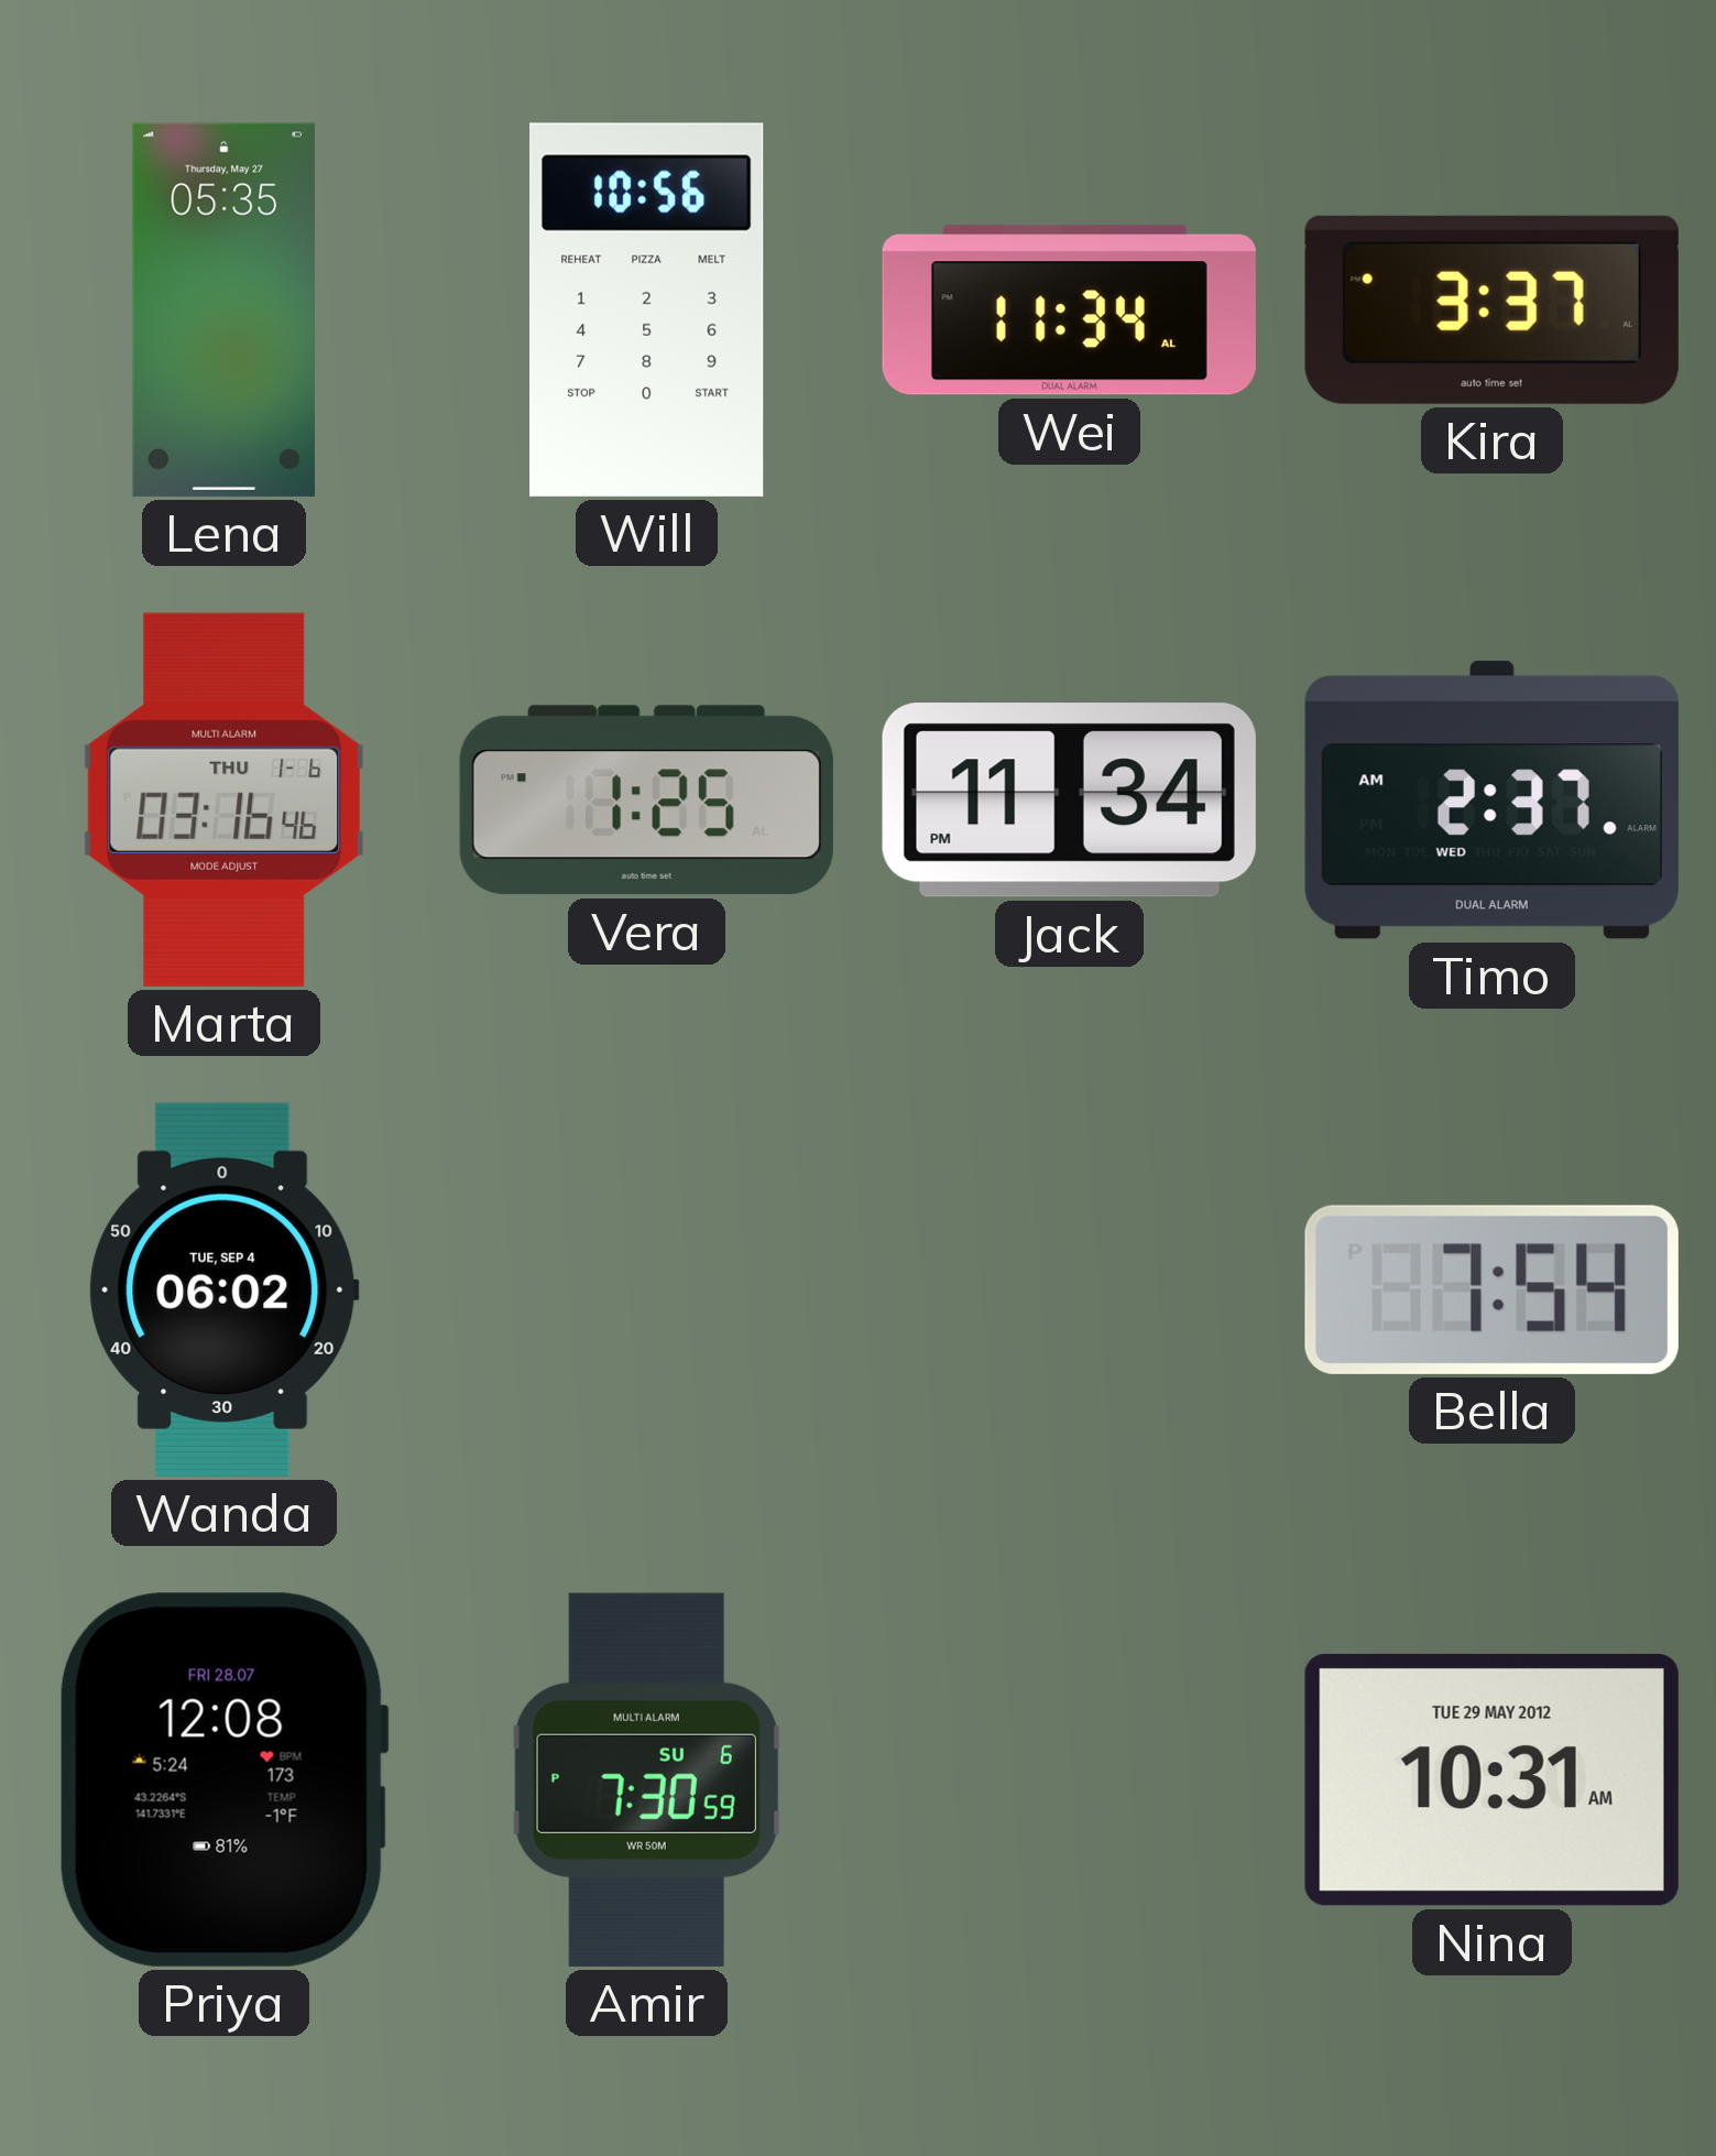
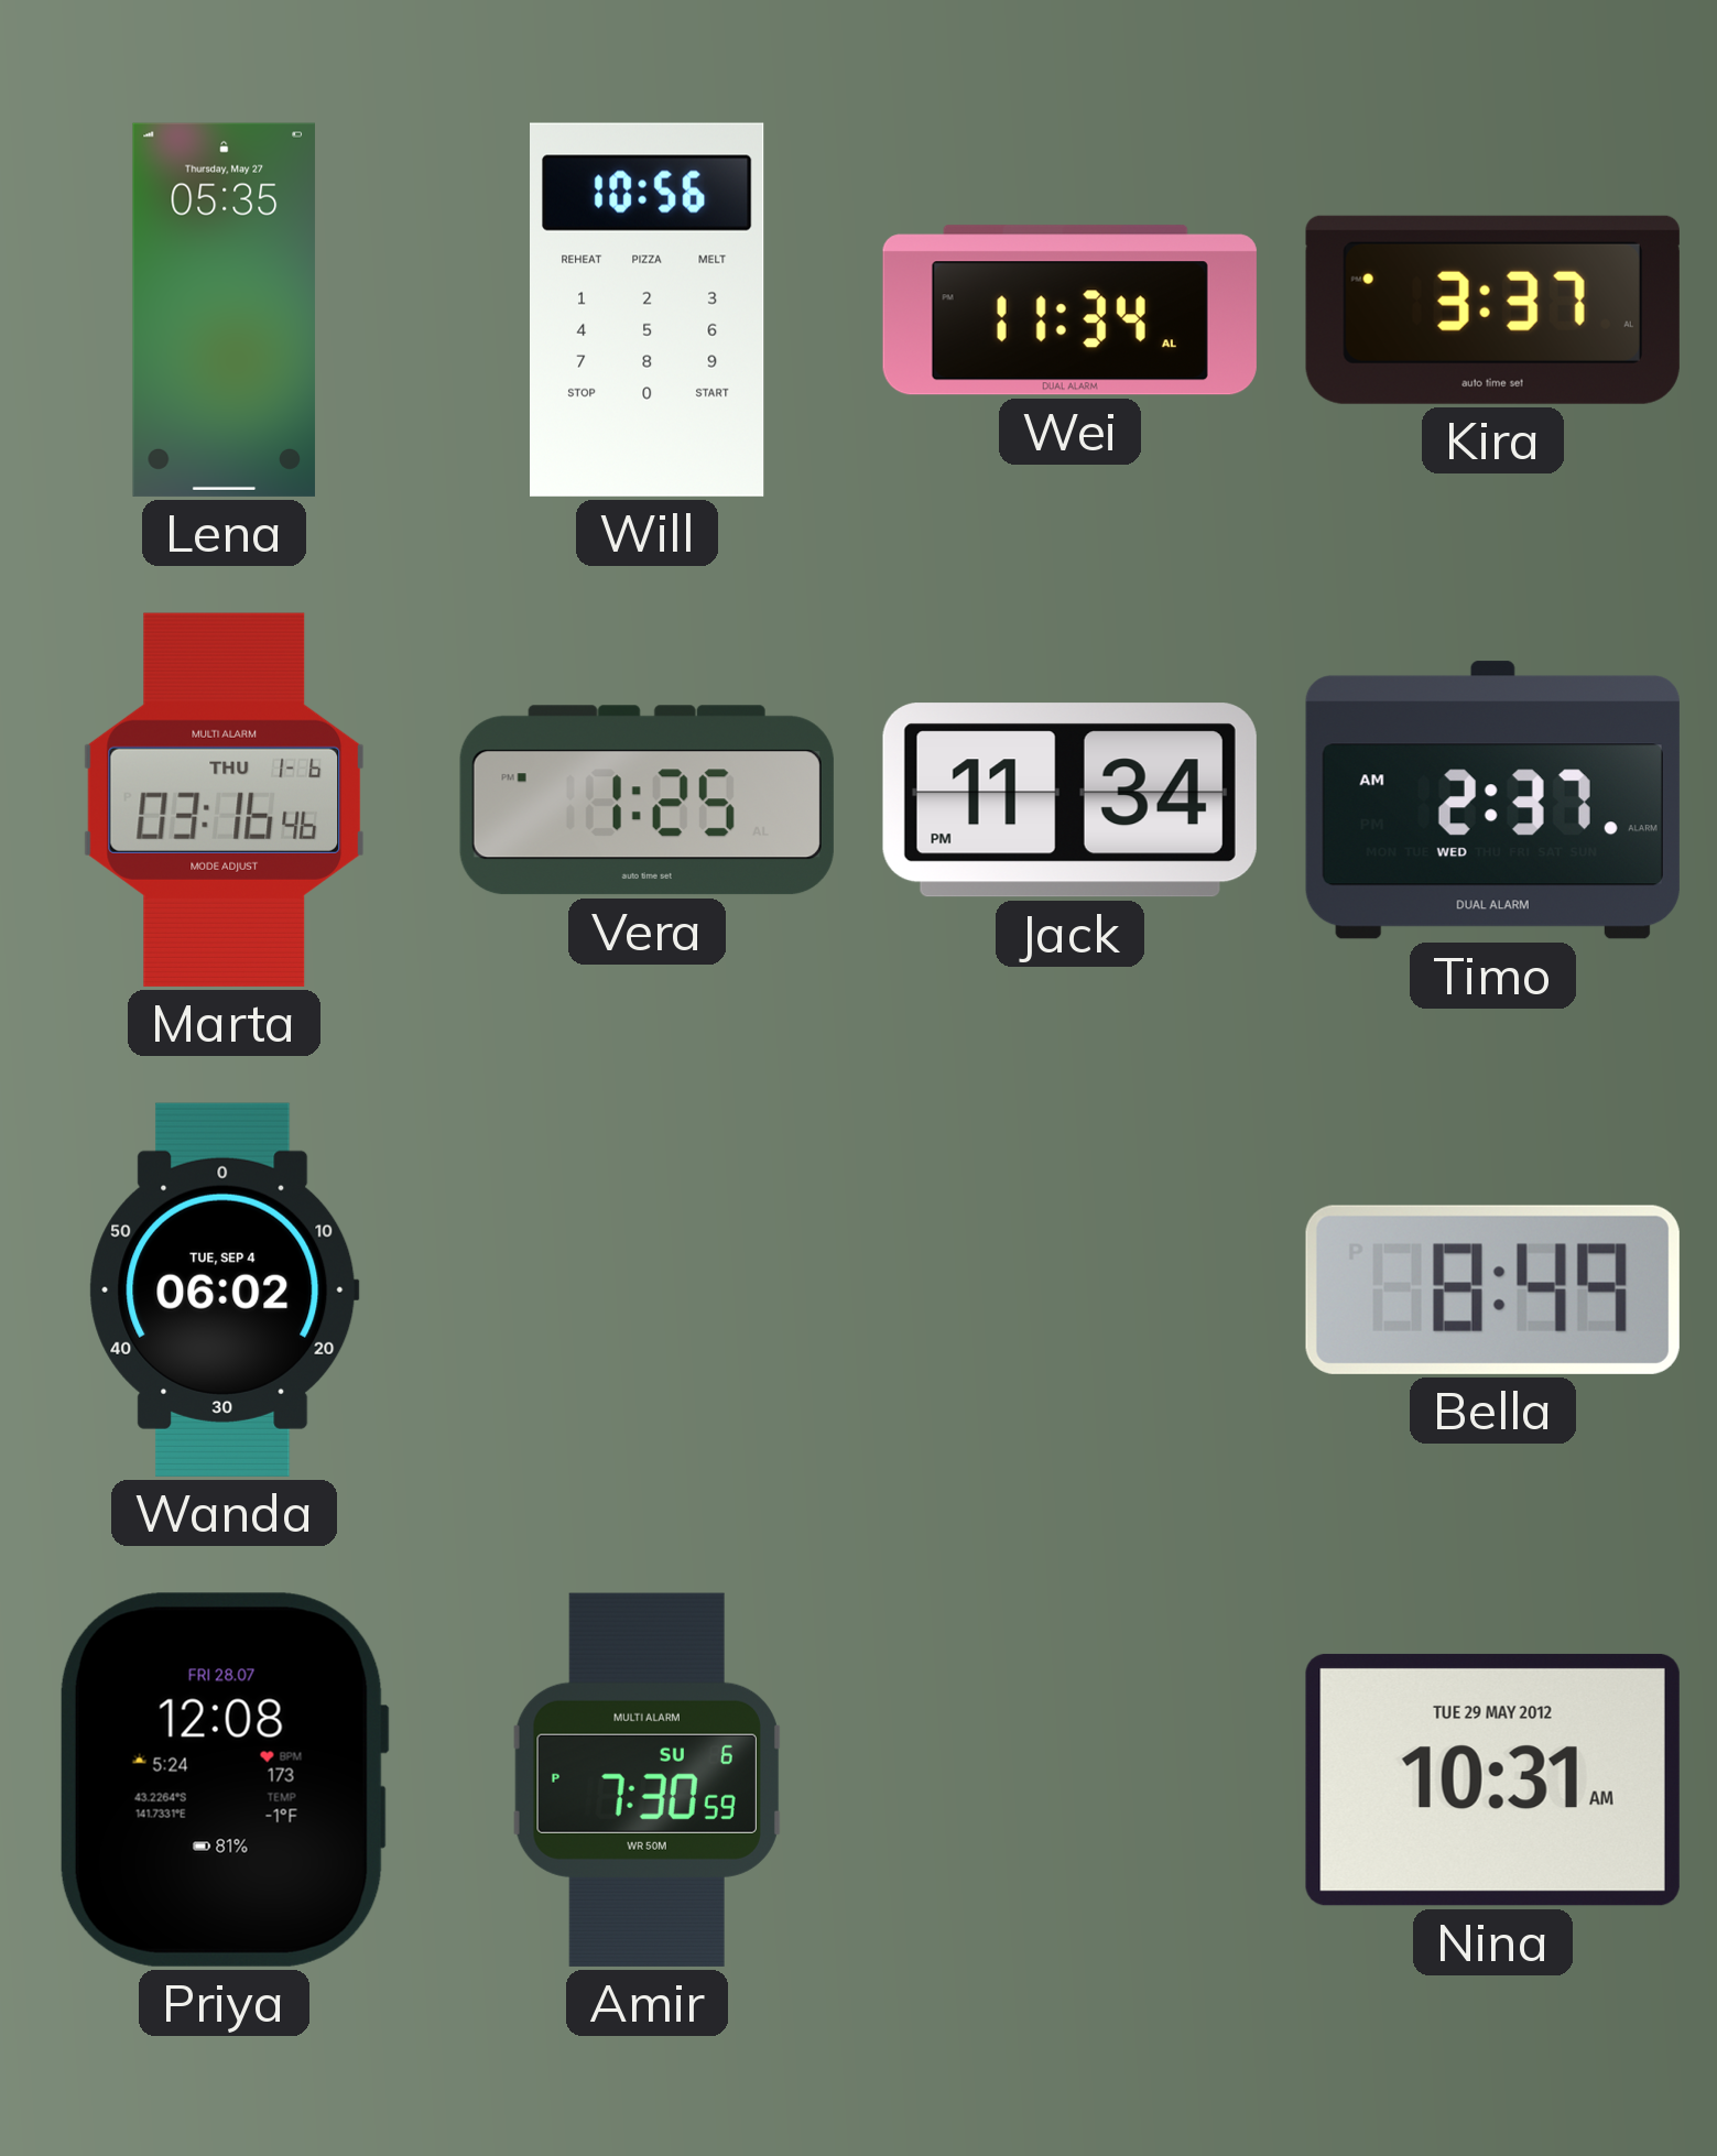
Bella: 7:54 -> 8:49 (1492, 1289)
